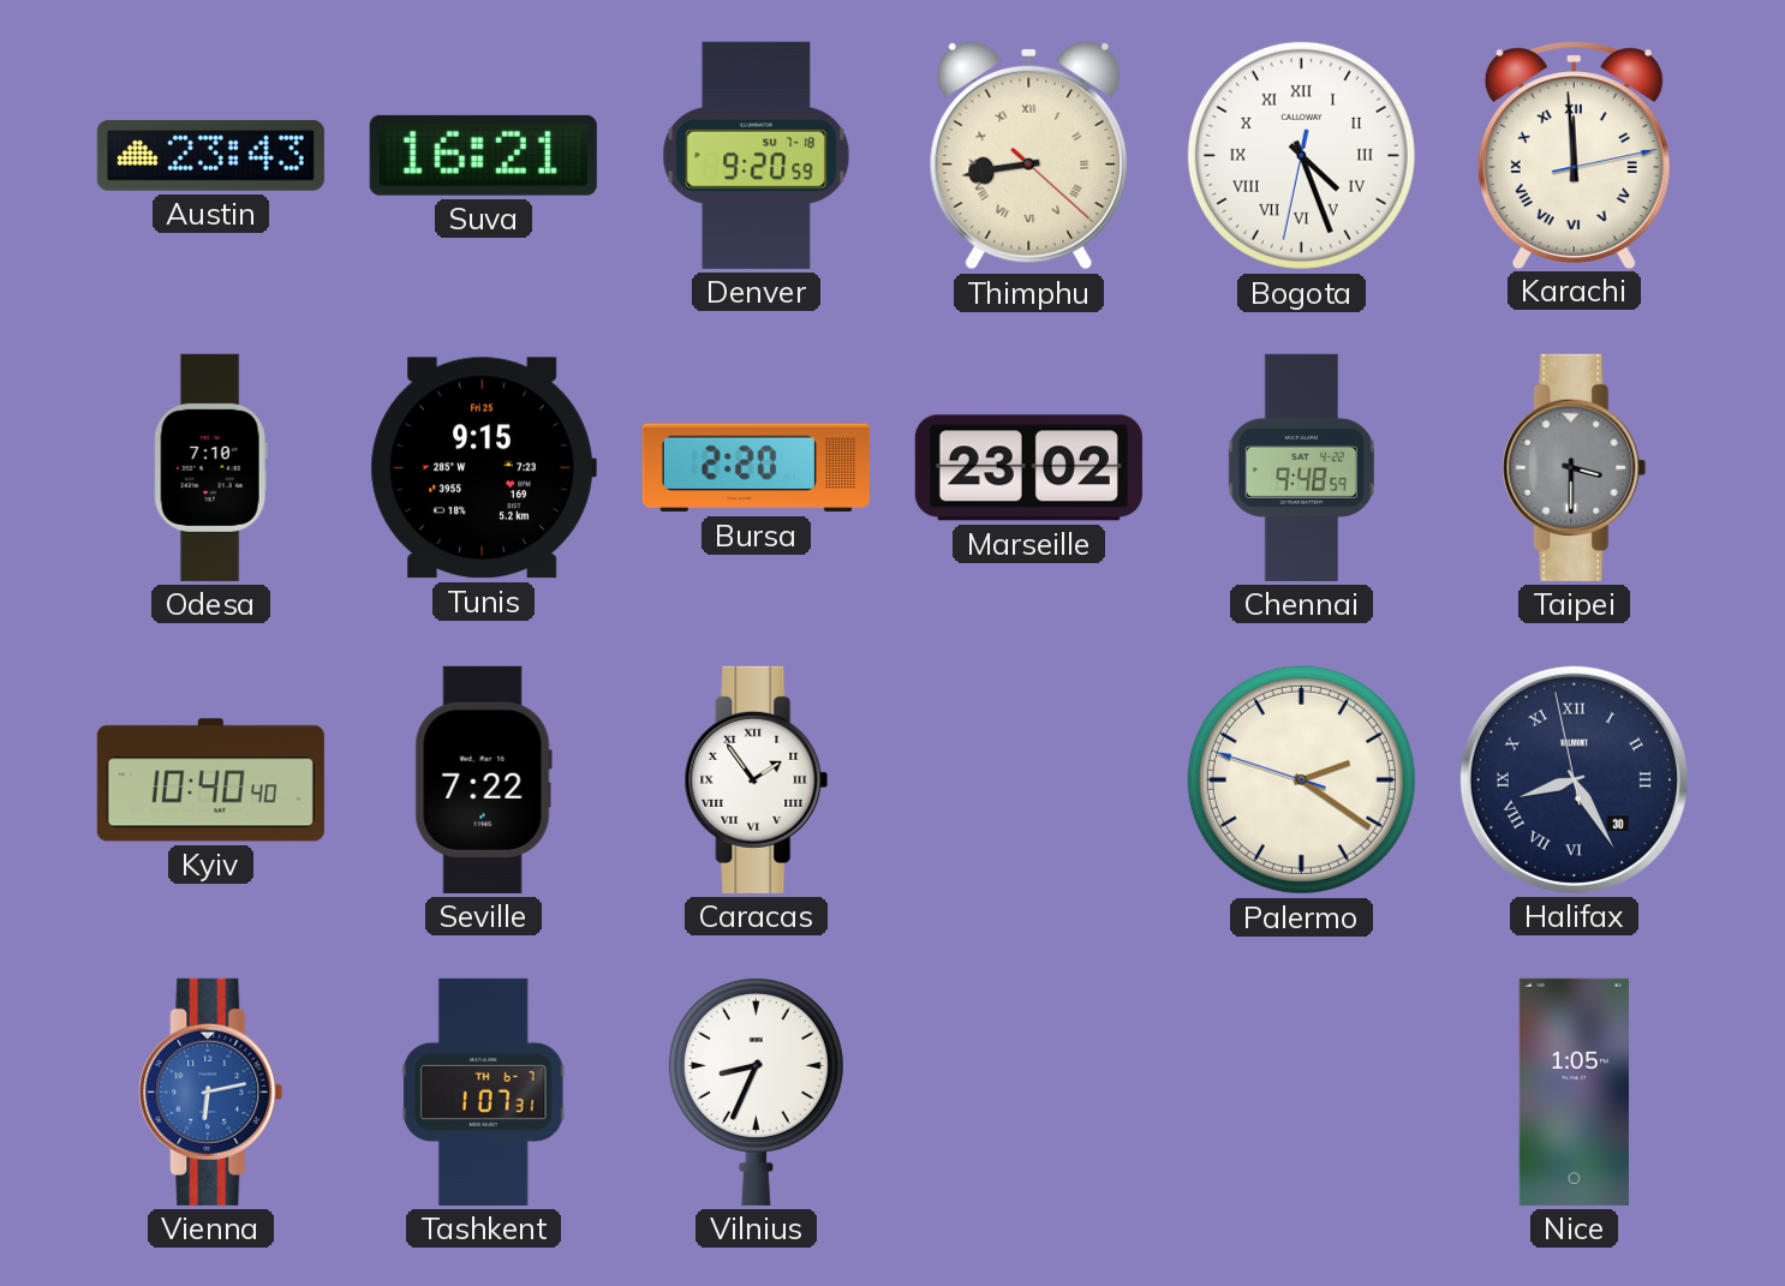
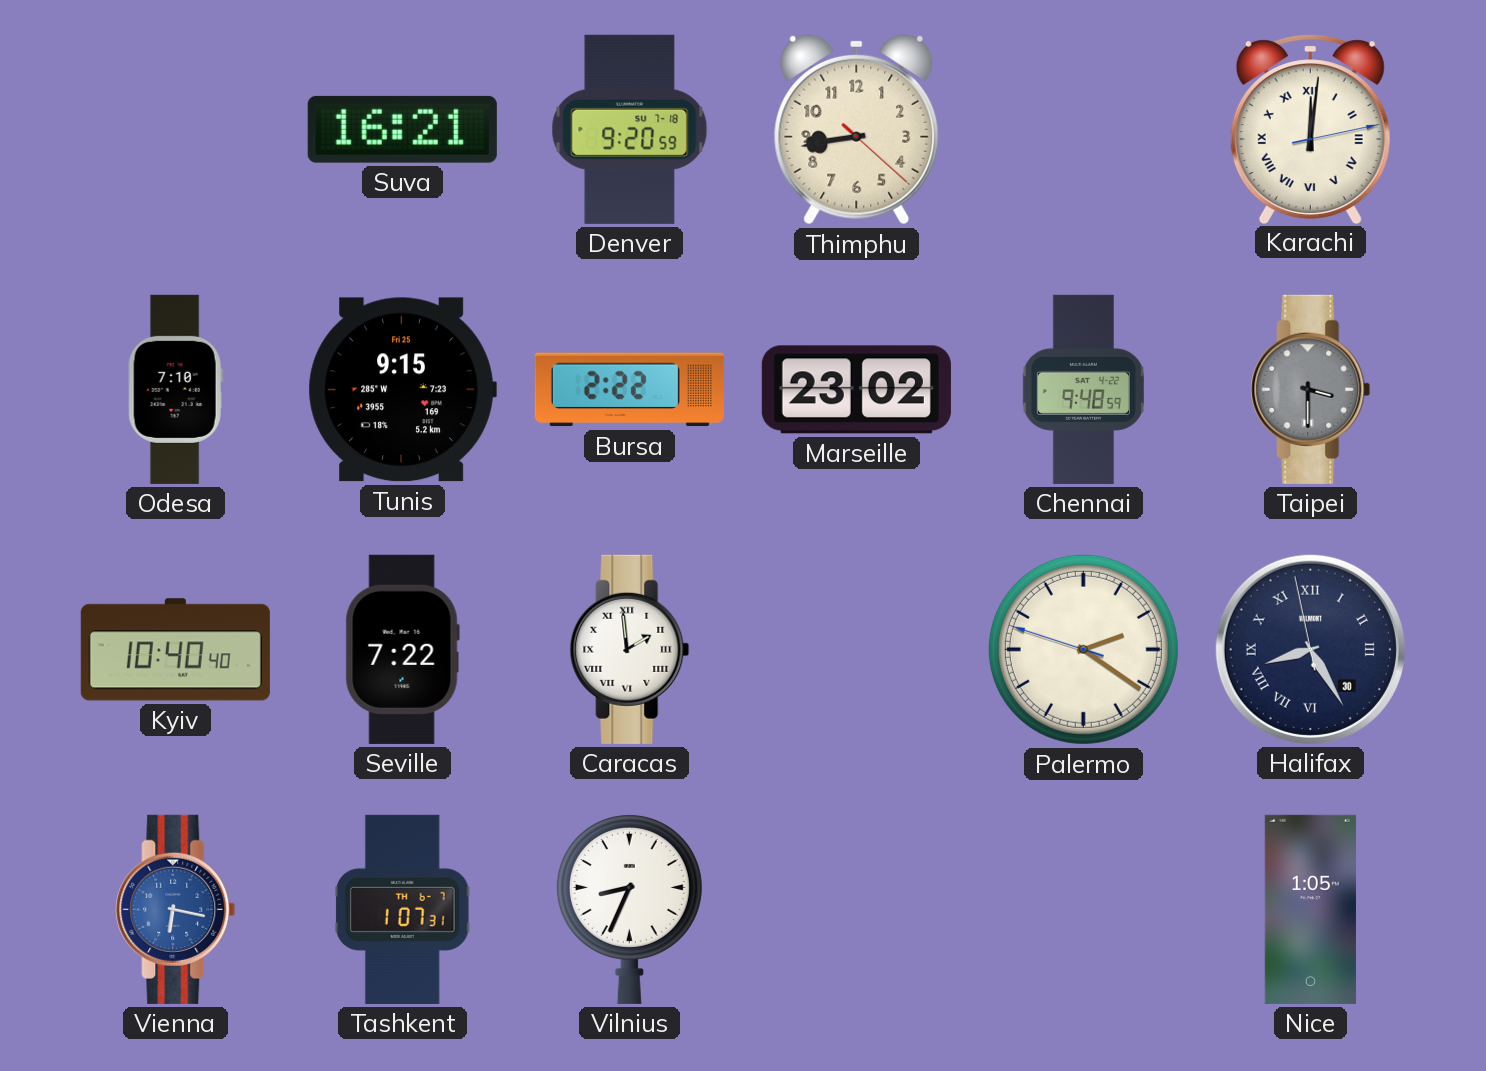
Austin: 23:43 -> none (210, 155)
Thimphu numerals: Roman -> Arabic (857, 129)
Bogota: 4:26 -> none (1301, 155)
Karachi: 11:59 -> 12:01 (1310, 129)
Bursa: 2:20 -> 2:22 (629, 390)
Caracas: 1:54 -> 1:59 (630, 649)
Vienna: 6:13 -> 6:17 (176, 909)
